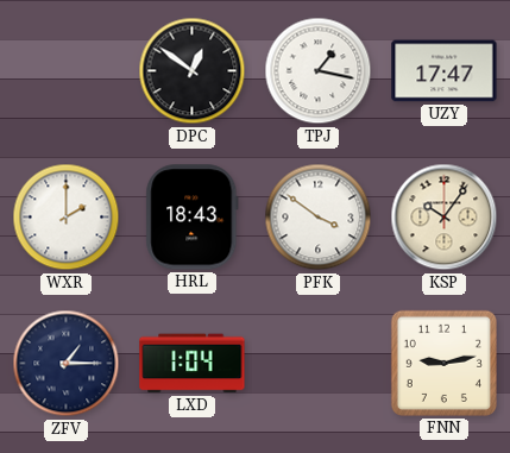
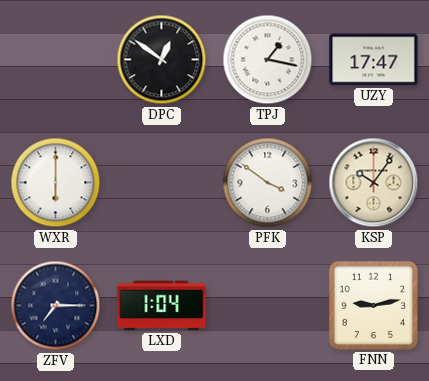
WXR: 2:00 -> 6:00 (56, 183)
HRL: 18:43 -> none (193, 218)
ZFV: 1:15 -> 7:15 (56, 306)
